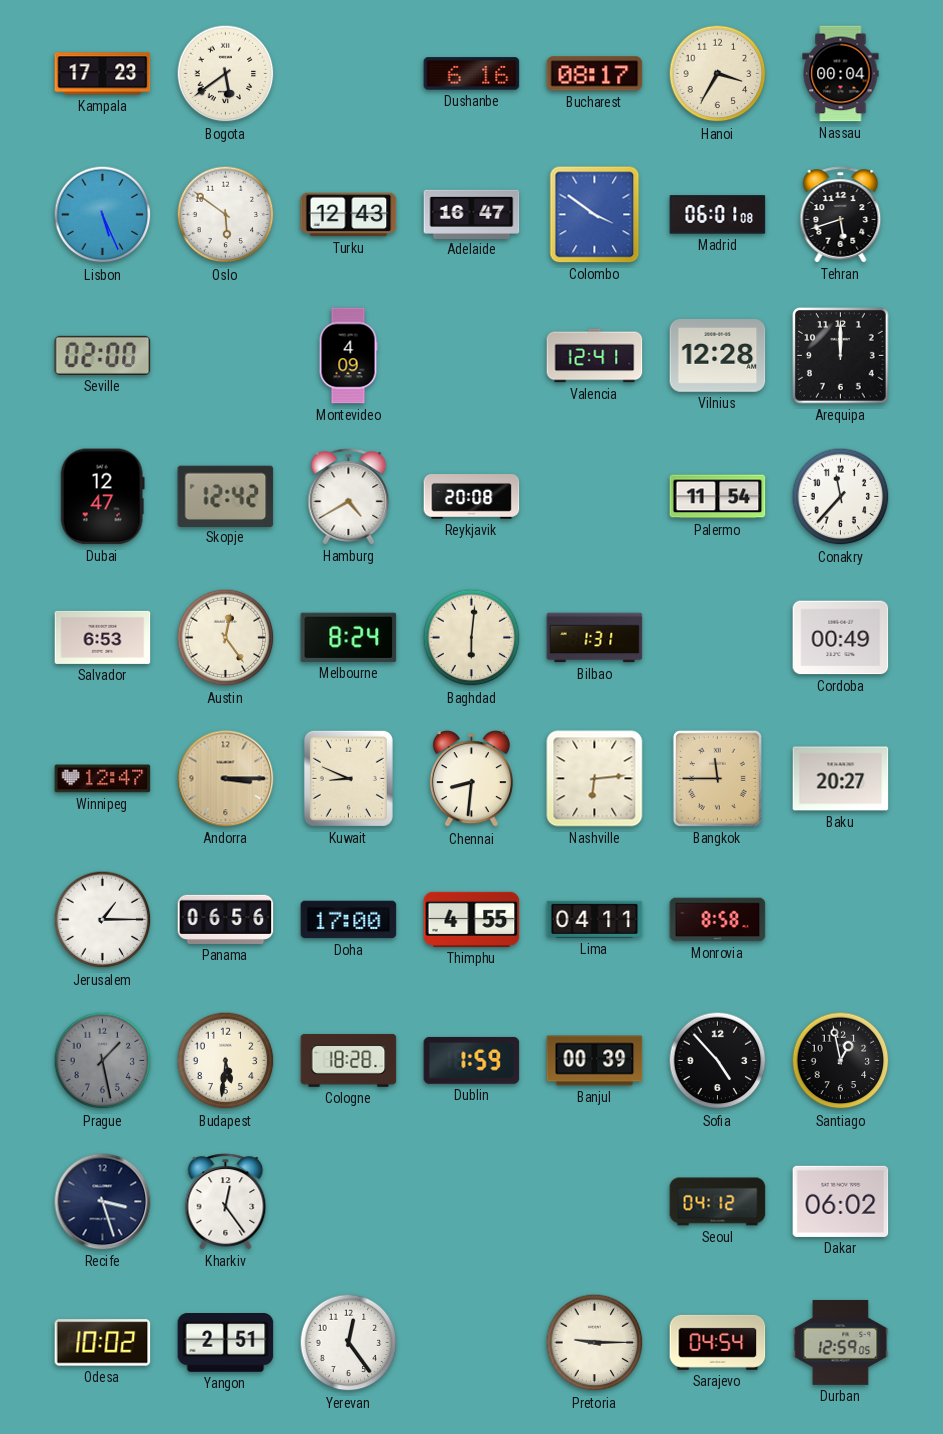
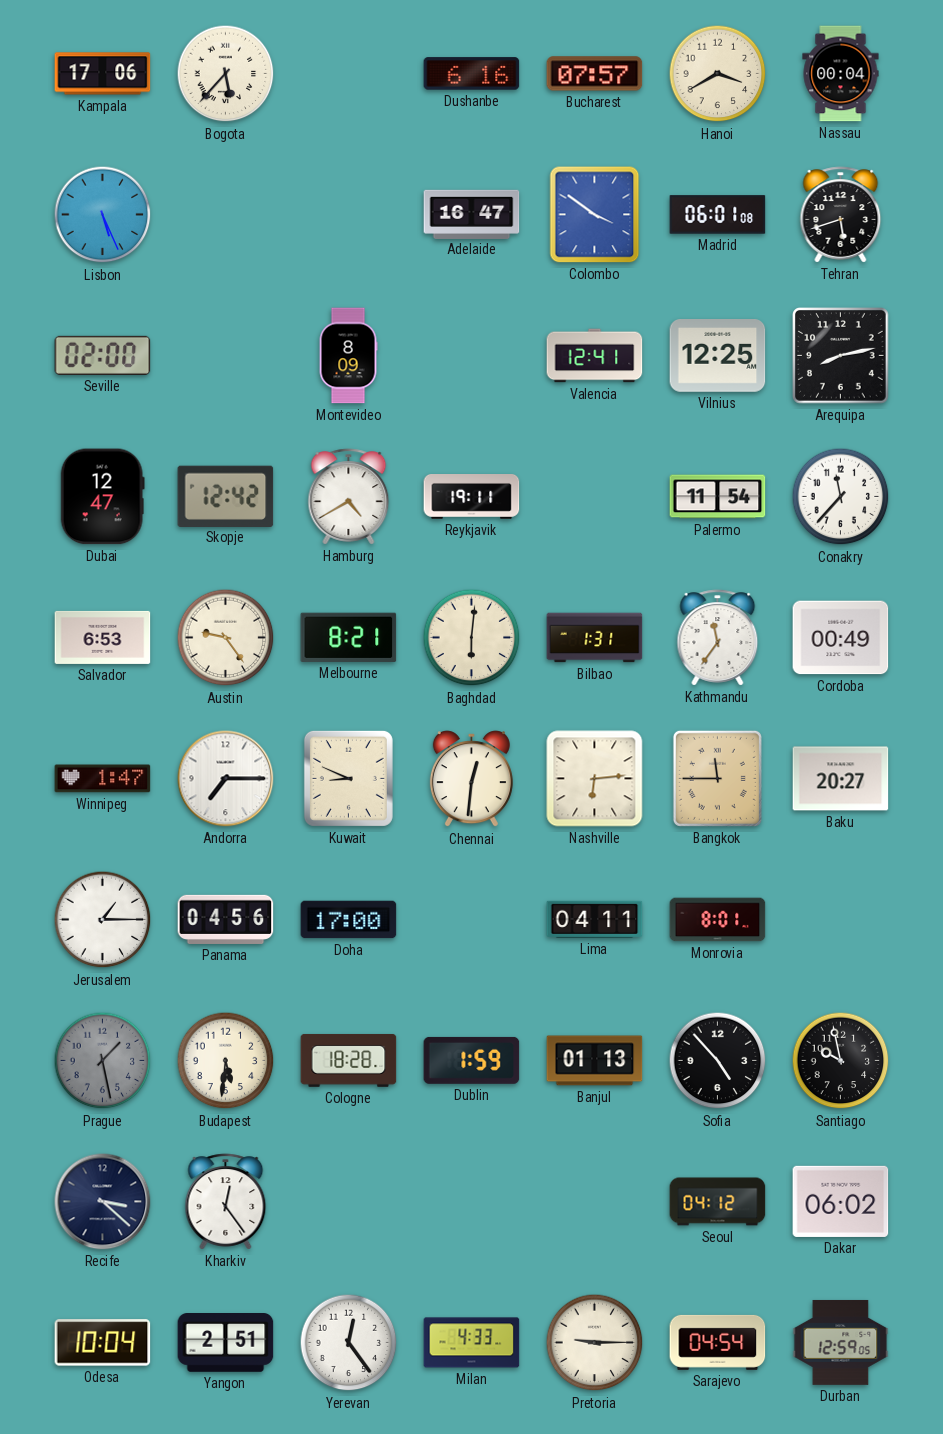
Kampala: 17:23 -> 17:06 (103, 74)
Bogota: 5:39 -> 5:37 (226, 74)
Bucharest: 08:17 -> 07:57 (595, 74)
Hanoi: 3:35 -> 3:40 (718, 74)
Oslo: 5:51 -> none (226, 215)
Turku: 12:43 -> none (349, 215)
Montevideo: 4:09 -> 8:09 (348, 356)
Vilnius: 12:28 -> 12:25 (718, 356)
Arequipa: 12:00 -> 8:13 (841, 356)
Reykjavik: 20:08 -> 19:11 (472, 497)
Austin: 12:24 -> 9:24 (226, 638)
Melbourne: 8:24 -> 8:21 (349, 637)
Kathmandu: none -> 11:36 (718, 638)
Winnipeg: 12:47 -> 1:47 (103, 779)
Andorra: 3:15 -> 7:15 (226, 779)
Andorra dial: champagne -> white (226, 779)
Chennai: 8:31 -> 12:31 (471, 779)
Panama: 06:56 -> 04:56 (226, 919)
Thimphu: 4:55 -> none (472, 919)
Monrovia: 8:58 -> 8:01 (718, 920)
Banjul: 00:39 -> 01:13 (595, 1061)
Santiago: 12:58 -> 9:58 (841, 1061)
Recife: 3:27 -> 3:22 (103, 1202)
Odesa: 10:02 -> 10:04 (103, 1343)
Milan: none -> 4:33 (472, 1343)
